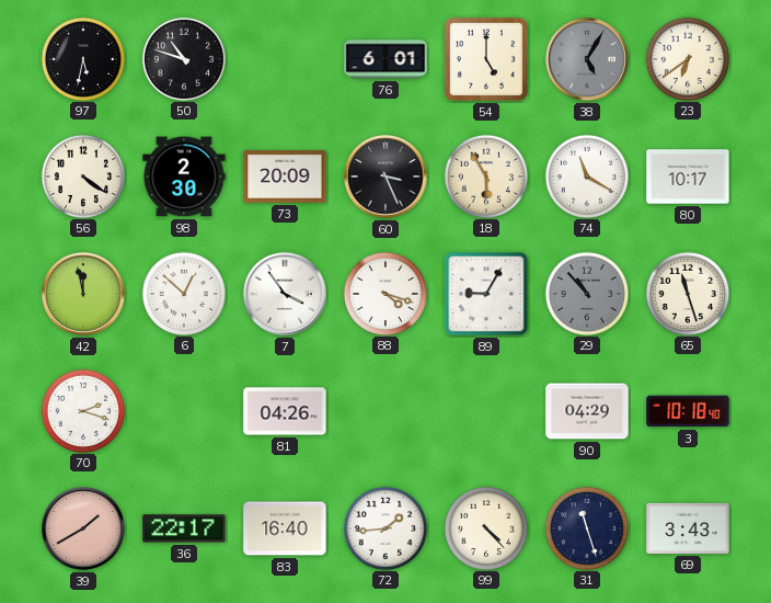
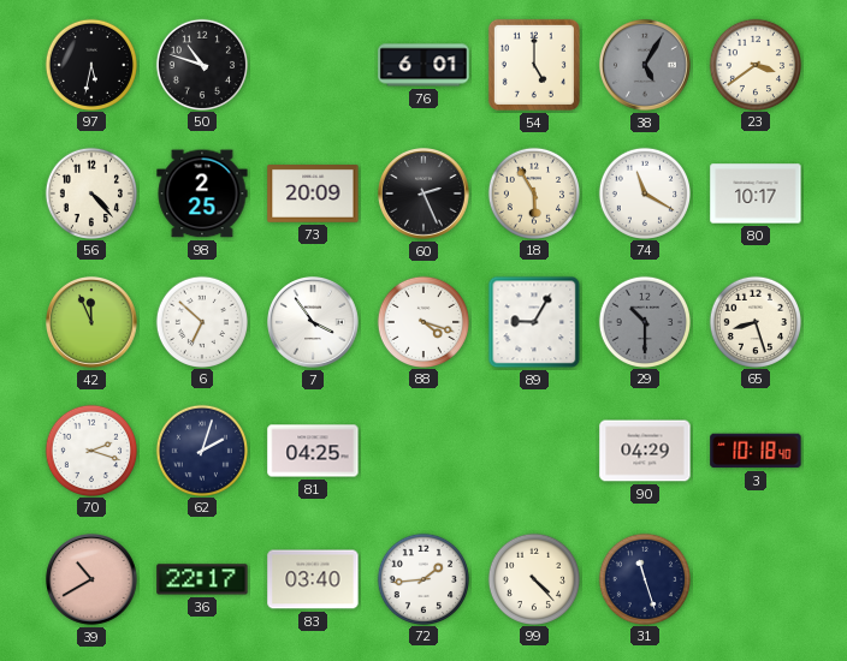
23: 6:39 -> 3:39 (754, 64)
56: 4:21 -> 4:23 (90, 192)
98: 2:30 -> 2:25 (202, 193)
60: 3:26 -> 2:26 (425, 195)
42: 11:58 -> 11:56 (93, 323)
6: 12:52 -> 6:52 (201, 321)
29: 10:53 -> 10:30 (644, 321)
65: 11:27 -> 8:27 (754, 321)
62: none -> 2:03 (201, 449)
81: 04:26 -> 04:25 (313, 451)
39: 1:40 -> 10:40 (93, 580)
83: 16:40 -> 03:40 (313, 579)
69: 3:43 -> none (688, 528)
